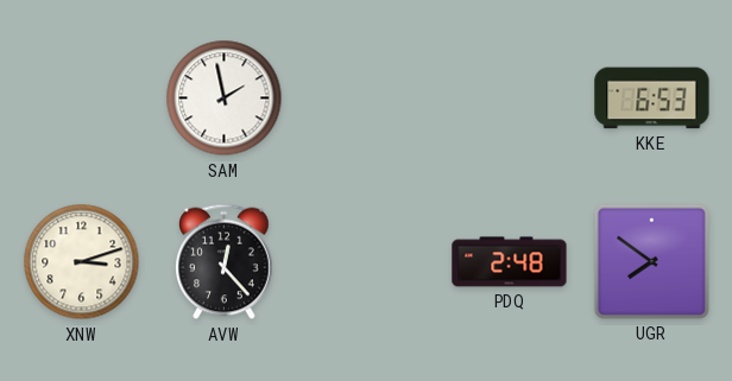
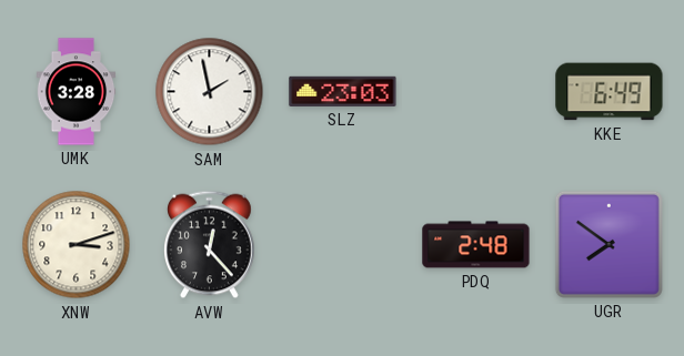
UMK: none -> 3:28 (77, 92)
SLZ: none -> 23:03 (343, 91)
KKE: 6:53 -> 6:49 (610, 92)
